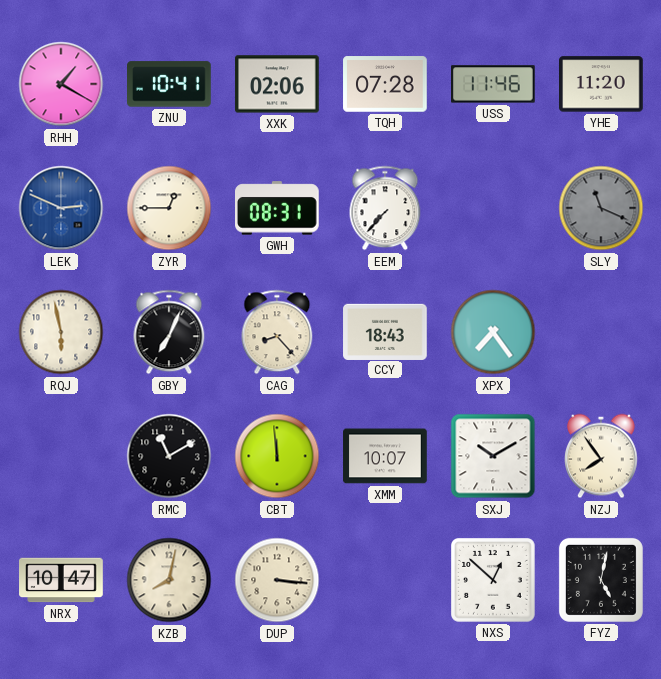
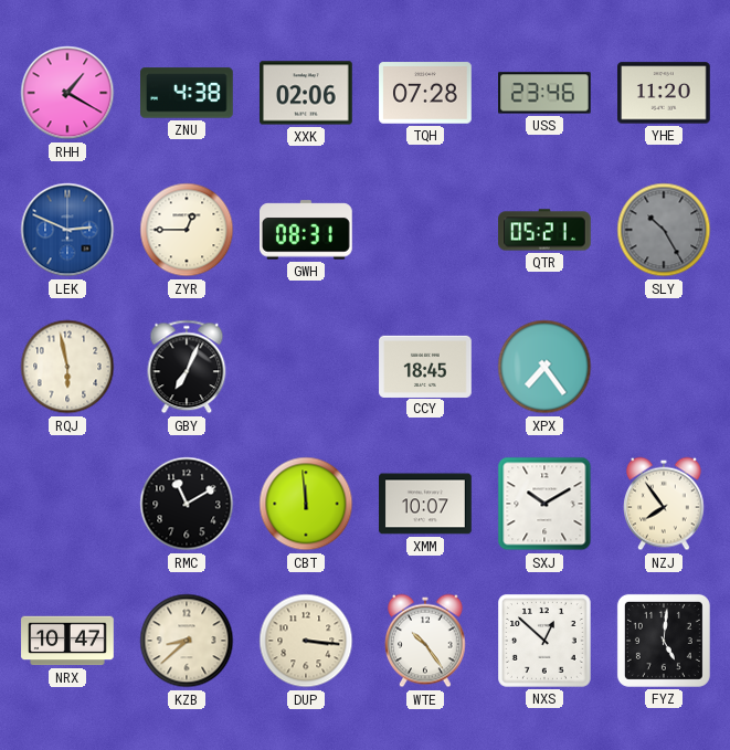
ZNU: 10:41 -> 4:38 (188, 93)
USS: 11:46 -> 23:46 (546, 93)
EEM: 7:37 -> none (385, 208)
QTR: none -> 05:21 (544, 230)
SLY: 11:19 -> 10:25 (664, 230)
CAG: 8:23 -> none (277, 332)
CCY: 18:43 -> 18:45 (425, 366)
KZB: 8:02 -> 8:38 (187, 641)
WTE: none -> 10:24 (426, 641)
FYZ: 5:02 -> 5:01 (664, 641)
